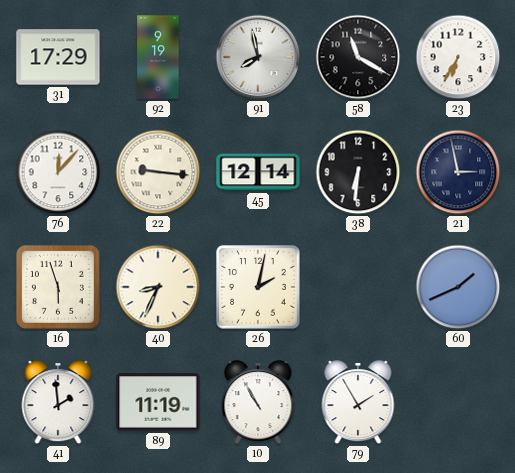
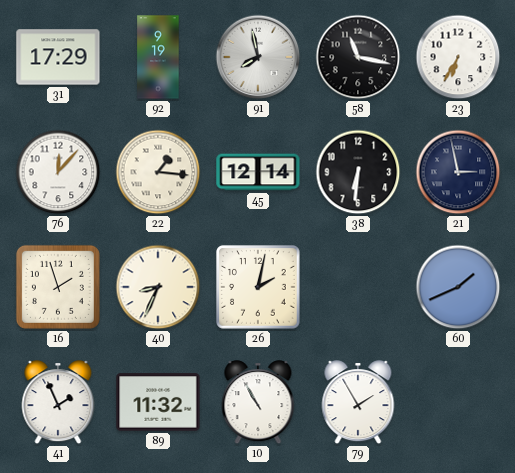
58: 11:20 -> 11:17 (358, 57)
22: 9:16 -> 1:16 (158, 172)
16: 5:57 -> 1:57 (58, 287)
41: 1:59 -> 1:56 (58, 403)
89: 11:19 -> 11:32 (158, 402)
